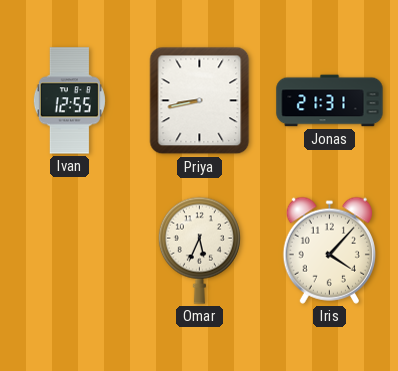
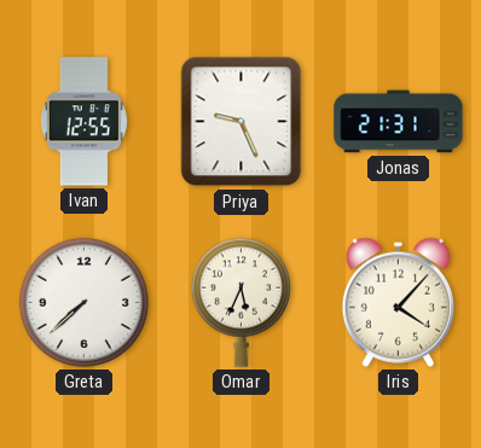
Priya: 8:43 -> 9:26 (242, 122)
Greta: none -> 7:38 (83, 302)
